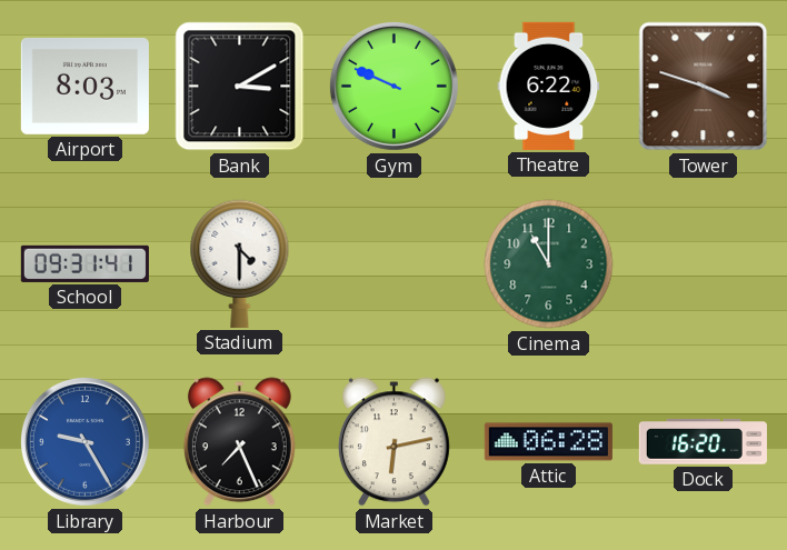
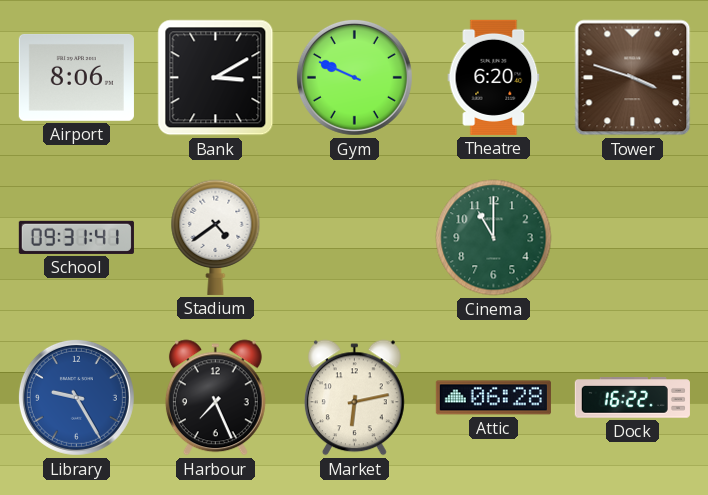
Airport: 8:03 -> 8:06 (76, 77)
Theatre: 6:22 -> 6:20 (494, 77)
Stadium: 4:30 -> 4:39 (216, 237)
Dock: 16:20 -> 16:22 (632, 398)
